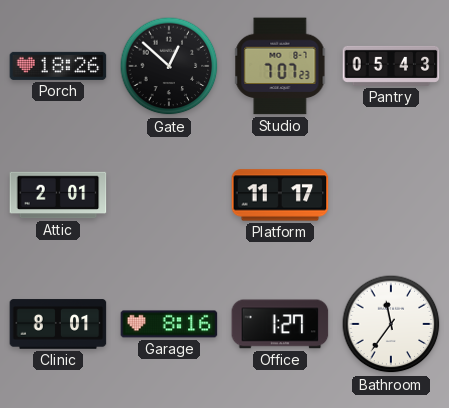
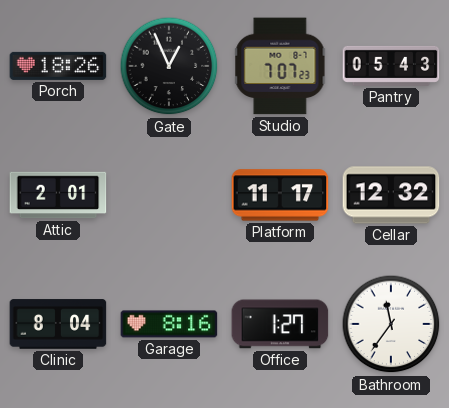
Gate: 12:52 -> 12:56 (169, 66)
Cellar: none -> 12:32 (391, 195)
Clinic: 8:01 -> 8:04 (58, 324)
